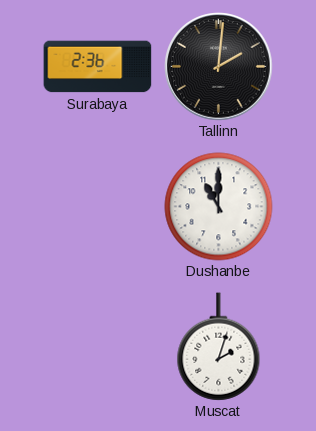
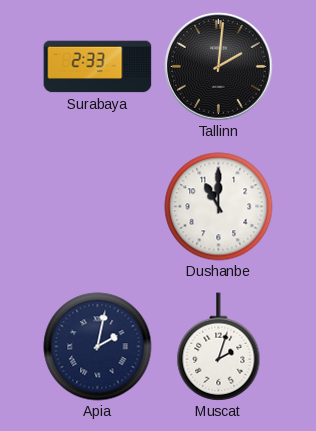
Surabaya: 2:36 -> 2:33 (98, 67)
Apia: none -> 2:02 (98, 347)
